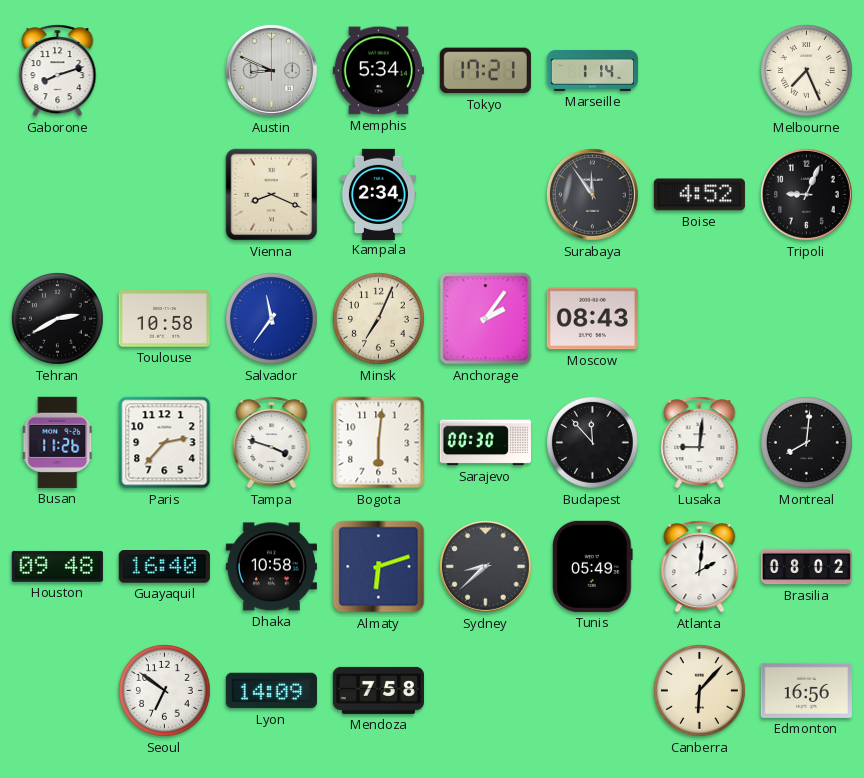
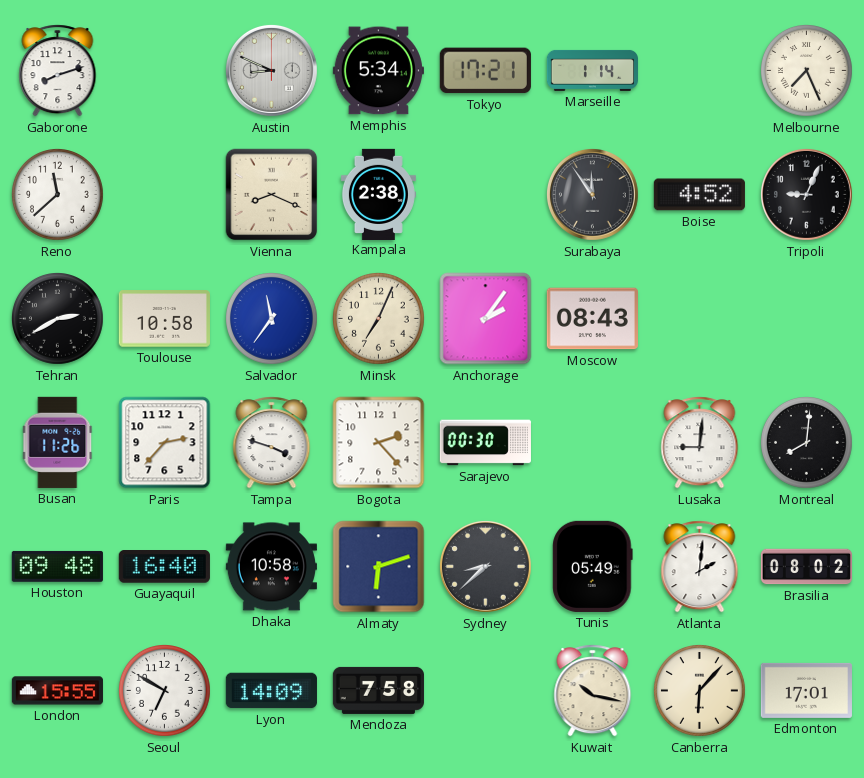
Reno: none -> 11:38 (58, 195)
Kampala: 2:34 -> 2:38 (378, 194)
Bogota: 6:01 -> 2:23 (379, 443)
Budapest: 11:53 -> none (593, 443)
London: none -> 15:55 (57, 691)
Seoul: 6:51 -> 6:50 (165, 691)
Kuwait: none -> 10:17 (593, 691)
Edmonton: 16:56 -> 17:01 (806, 690)
